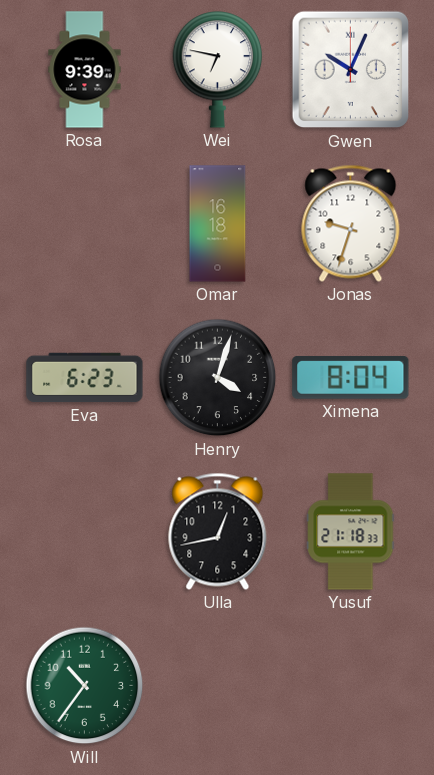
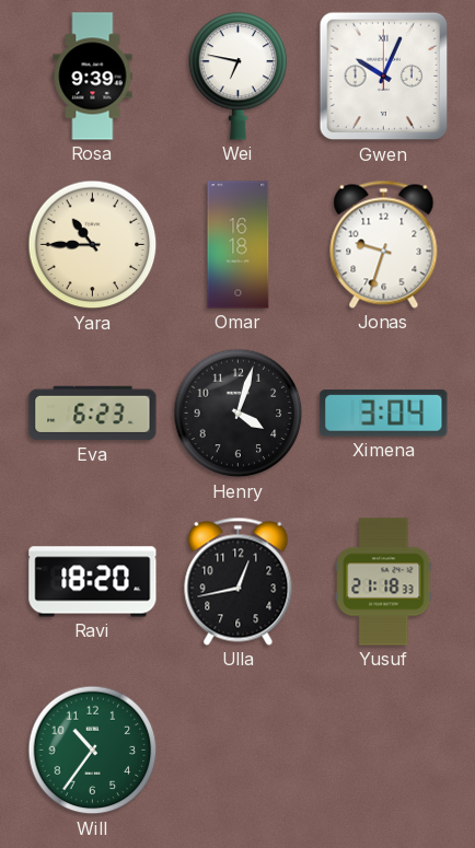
Yara: none -> 10:45 (93, 245)
Ximena: 8:04 -> 3:04 (384, 413)
Ravi: none -> 18:20 (93, 582)
